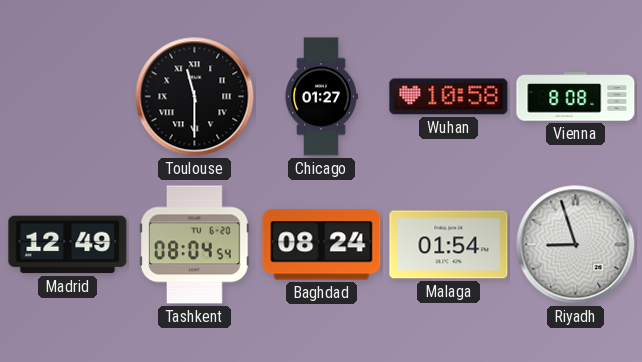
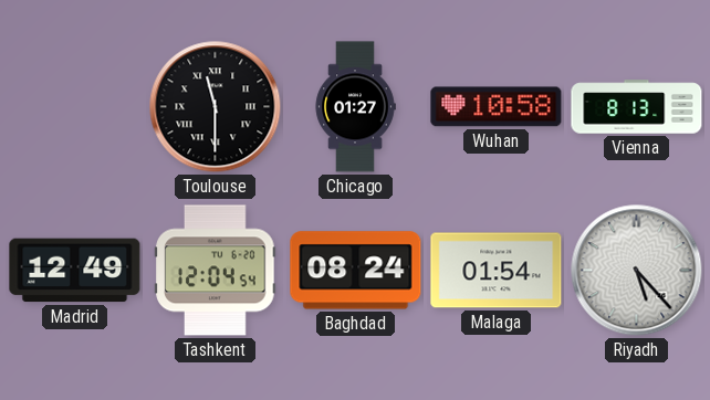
Vienna: 8:08 -> 8:13 (637, 107)
Tashkent: 08:04 -> 12:04 (216, 271)
Riyadh: 8:57 -> 5:23 (637, 271)
